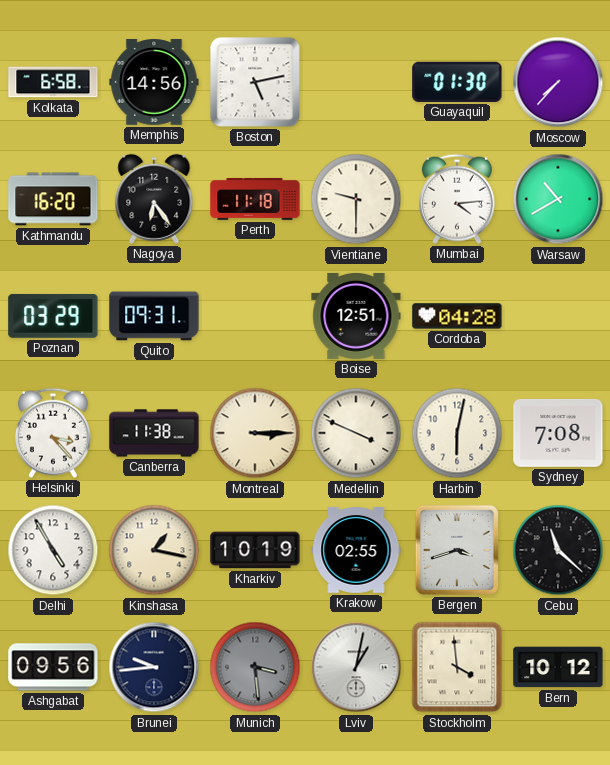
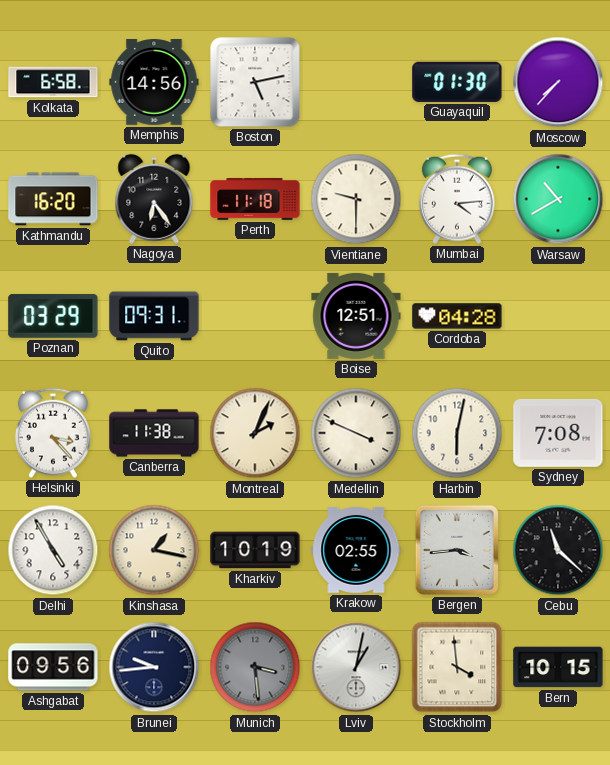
Montreal: 3:15 -> 2:04 (255, 433)
Bergen: 3:42 -> 3:44 (457, 550)
Bern: 10:12 -> 10:15 (558, 667)
